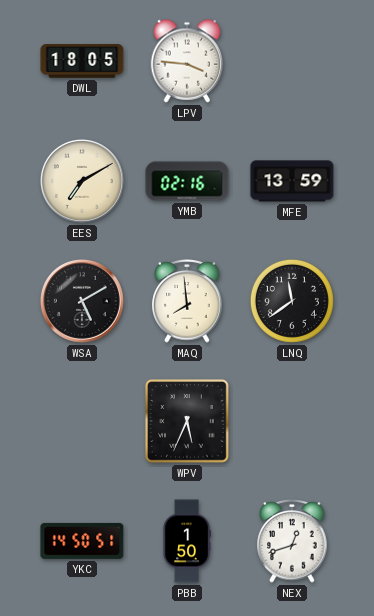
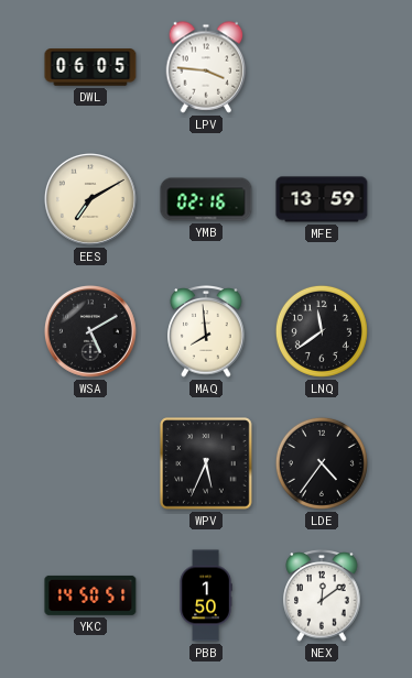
DWL: 18:05 -> 06:05 (90, 67)
LDE: none -> 4:36 (322, 463)
NEX: 12:42 -> 12:09 (322, 597)
